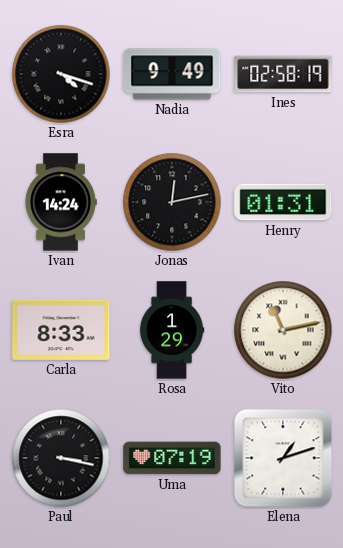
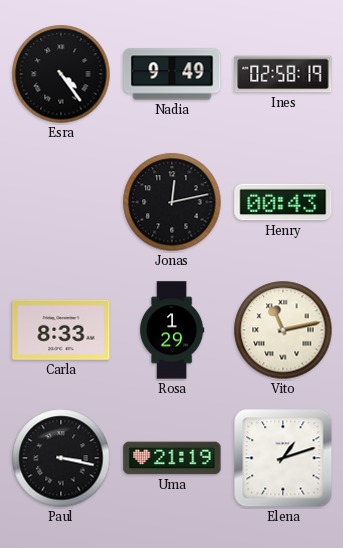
Esra: 4:18 -> 4:24 (61, 74)
Ivan: 14:24 -> none (61, 202)
Henry: 01:31 -> 00:43 (283, 202)
Uma: 07:19 -> 21:19 (172, 458)
